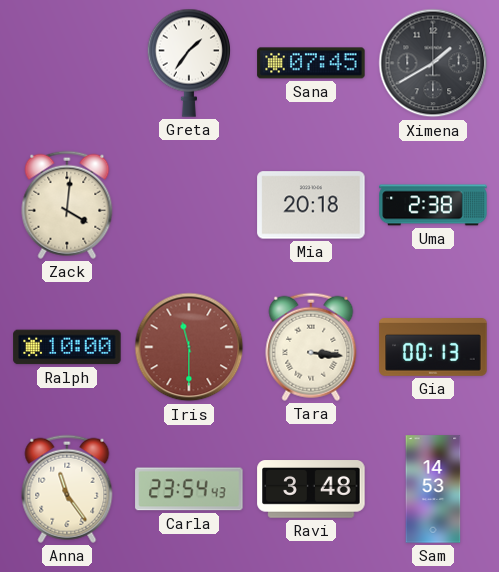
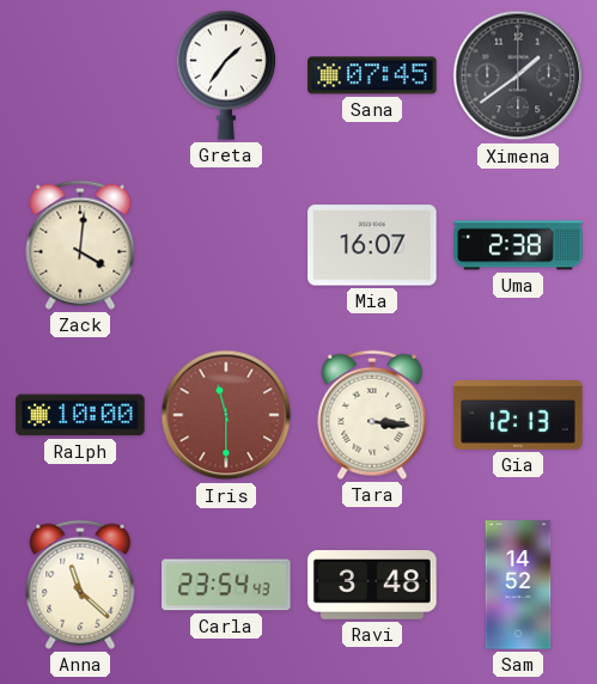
Ximena: 1:40 -> 1:39 (518, 75)
Mia: 20:18 -> 16:07 (372, 245)
Gia: 00:13 -> 12:13 (518, 416)
Anna: 11:24 -> 11:22 (80, 585)
Sam: 14:53 -> 14:52 (518, 585)
